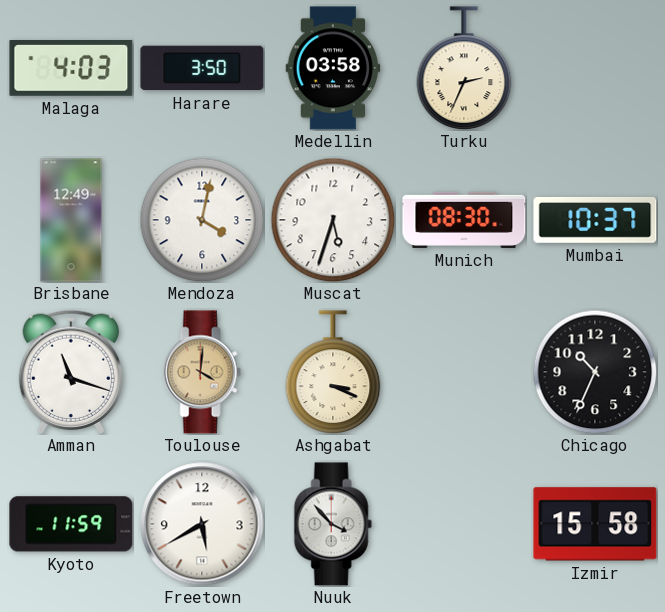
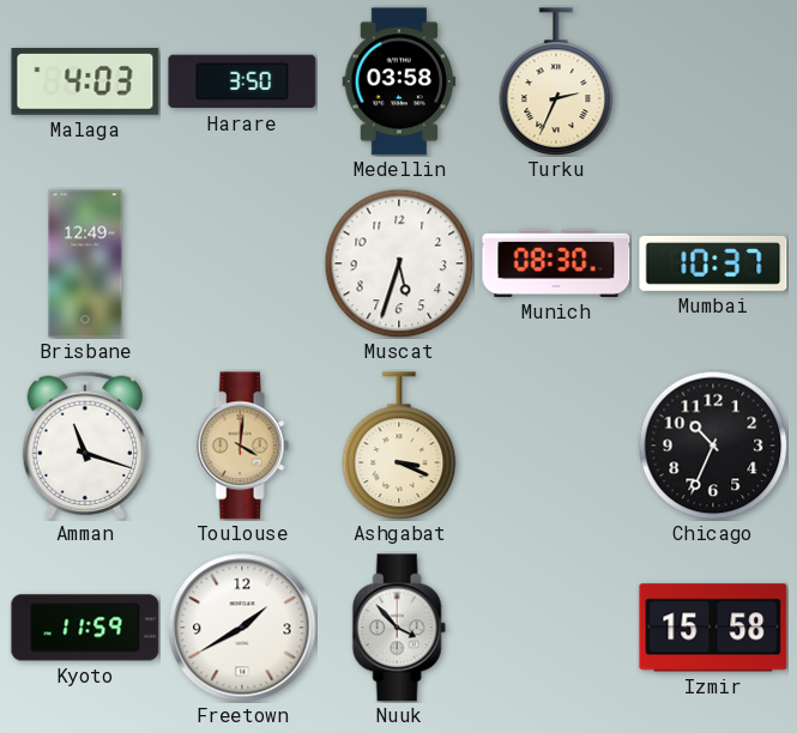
Mendoza: 4:02 -> none (202, 220)
Freetown: 5:40 -> 1:40 (242, 628)
